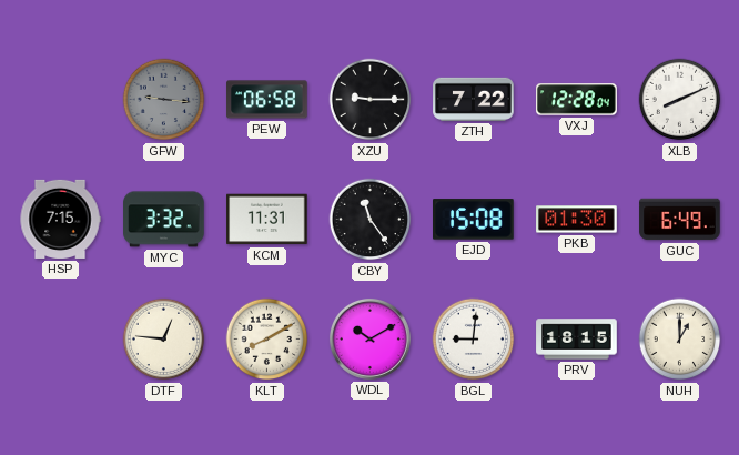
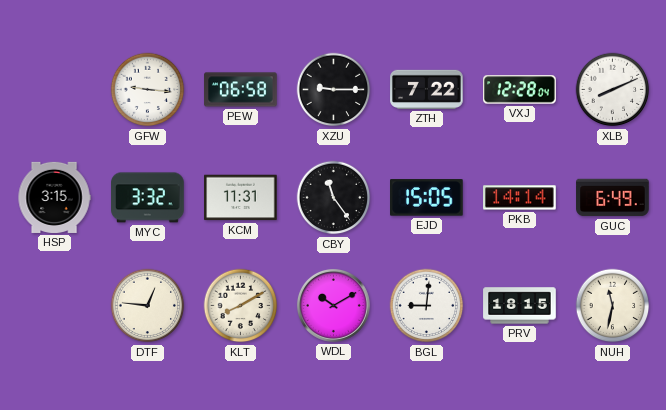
GFW dial: grey -> white (148, 90)
HSP: 7:15 -> 3:15 (54, 197)
EJD: 15:08 -> 15:05 (427, 198)
PKB: 01:30 -> 14:14 (520, 198)
NUH: 1:00 -> 11:32 (613, 306)
